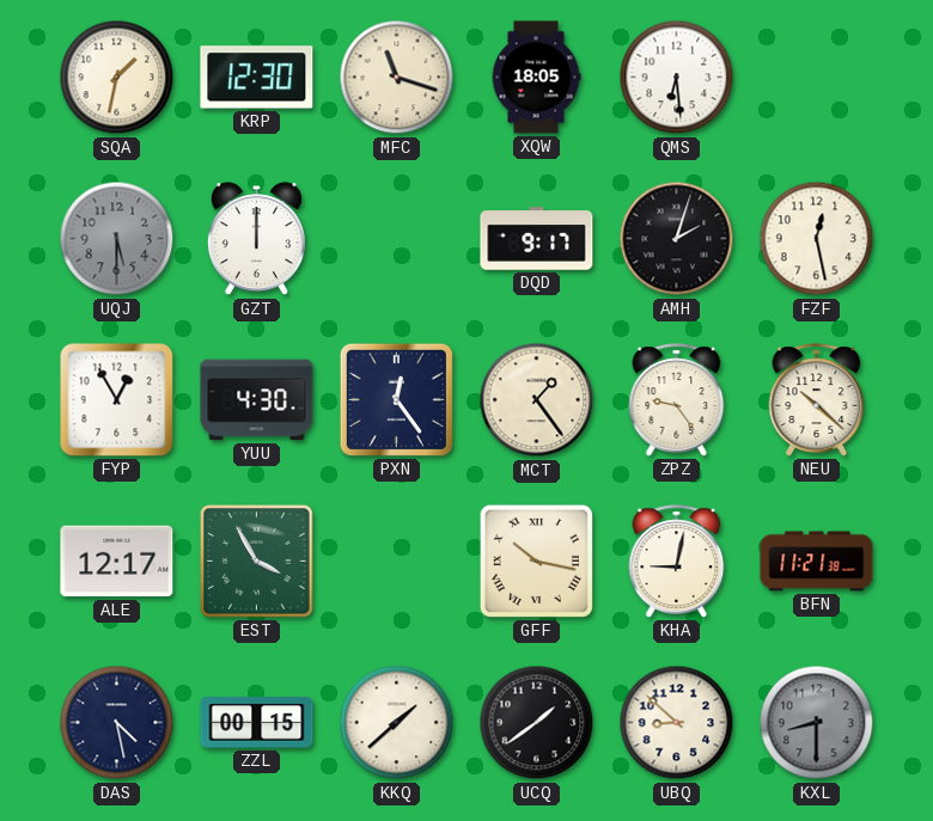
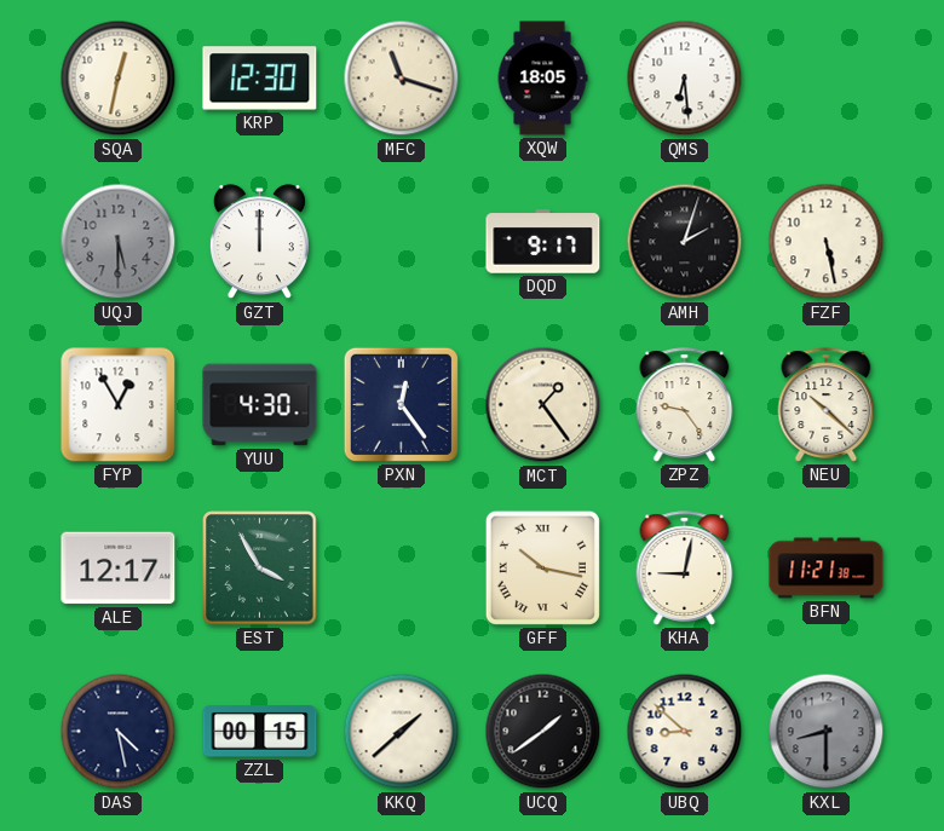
SQA: 1:32 -> 12:32 (119, 79)
FZF: 12:28 -> 5:28 (827, 242)
